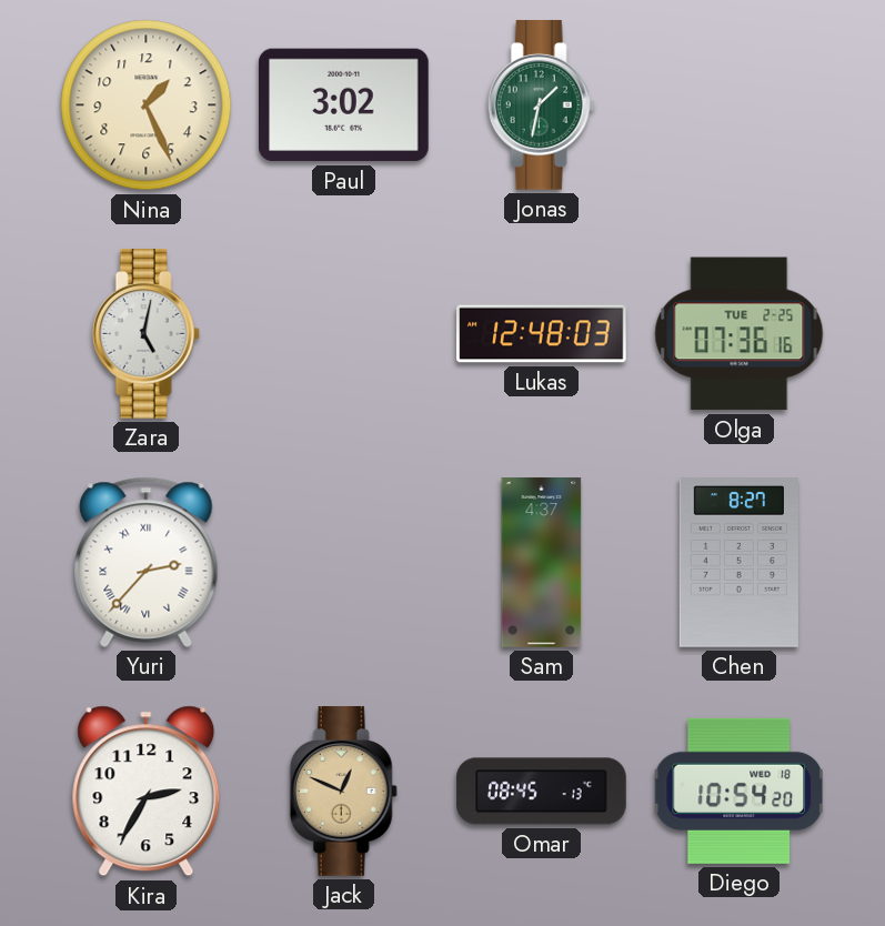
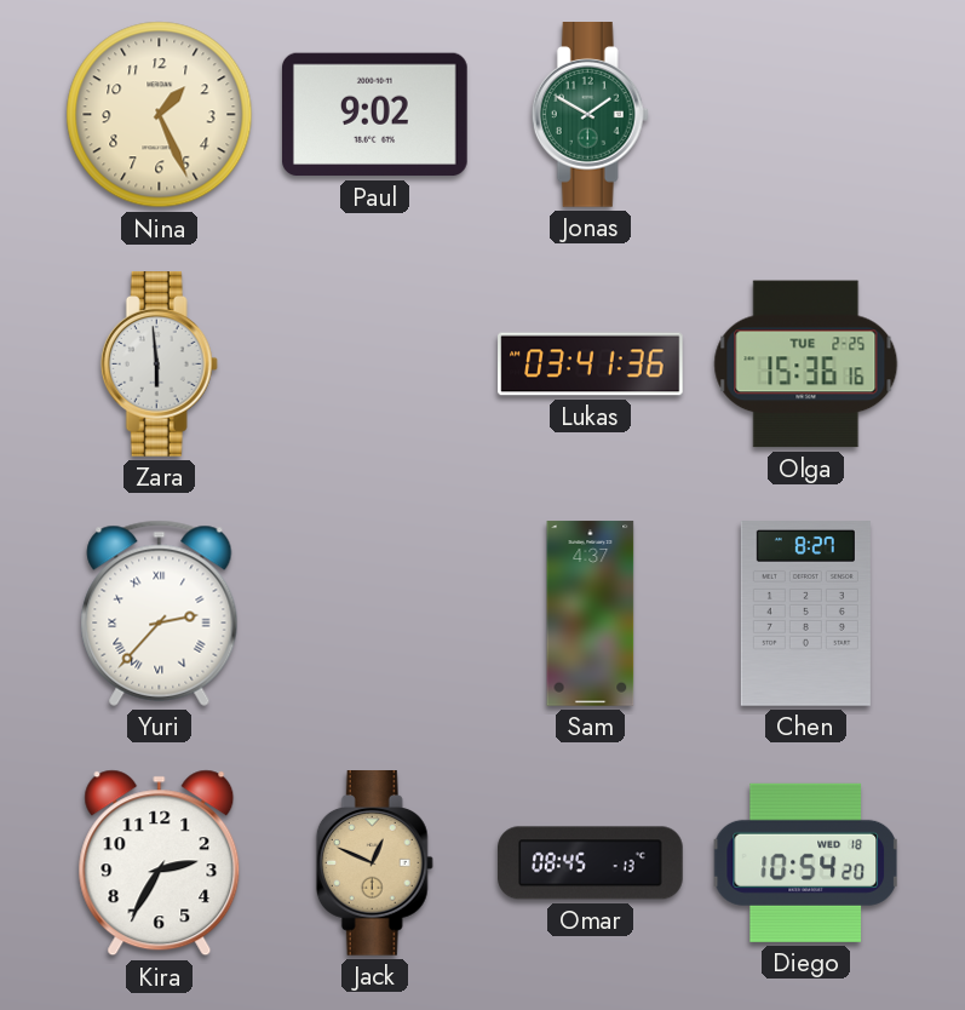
Paul: 3:02 -> 9:02 (375, 115)
Jonas: 1:32 -> 1:50 (590, 115)
Zara: 5:02 -> 5:59 (159, 365)
Lukas: 12:48 -> 03:41 (591, 365)
Olga: 07:36 -> 15:36 (806, 365)
